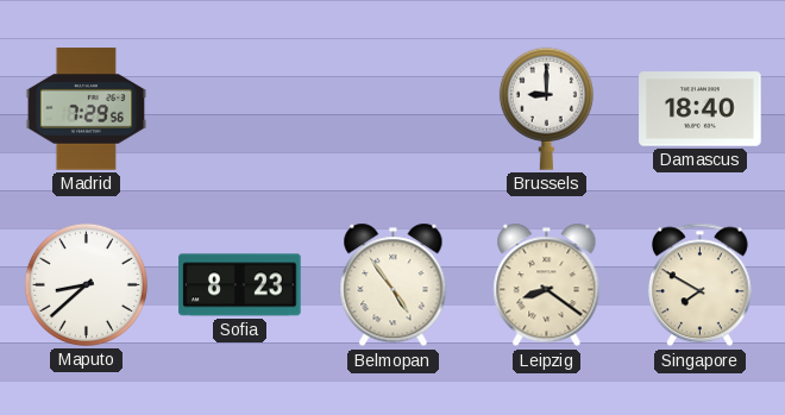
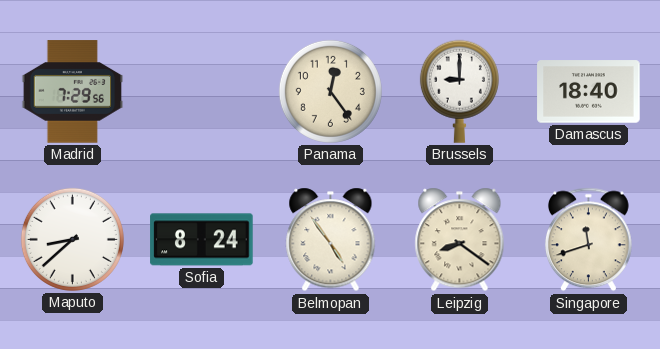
Panama: none -> 12:24 (330, 91)
Sofia: 8:23 -> 8:24 (202, 240)
Singapore: 7:50 -> 11:42 (588, 240)
